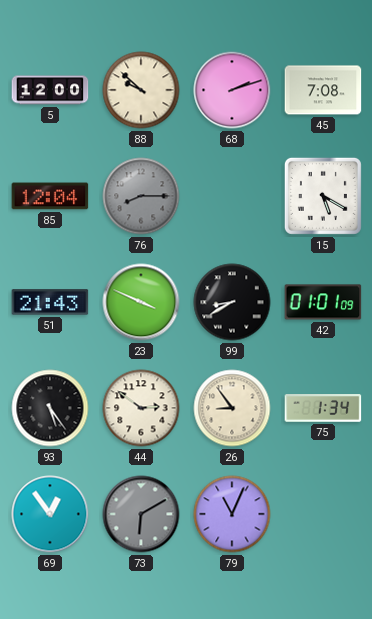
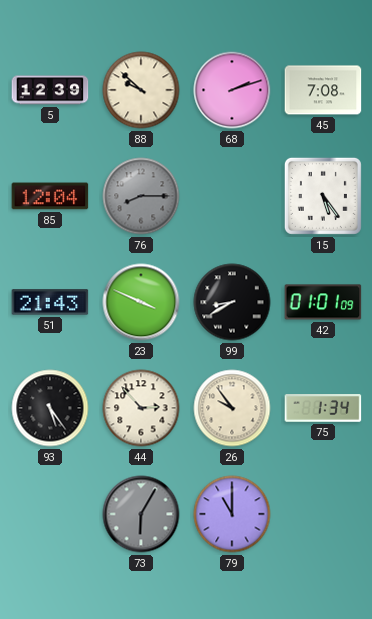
5: 12:00 -> 12:39 (50, 90)
15: 5:20 -> 5:24 (323, 196)
44: 2:51 -> 2:53 (141, 408)
26: 8:54 -> 9:54 (232, 408)
69: 12:54 -> none (50, 514)
73: 6:10 -> 6:05 (141, 514)
79: 11:04 -> 11:00 (232, 514)
